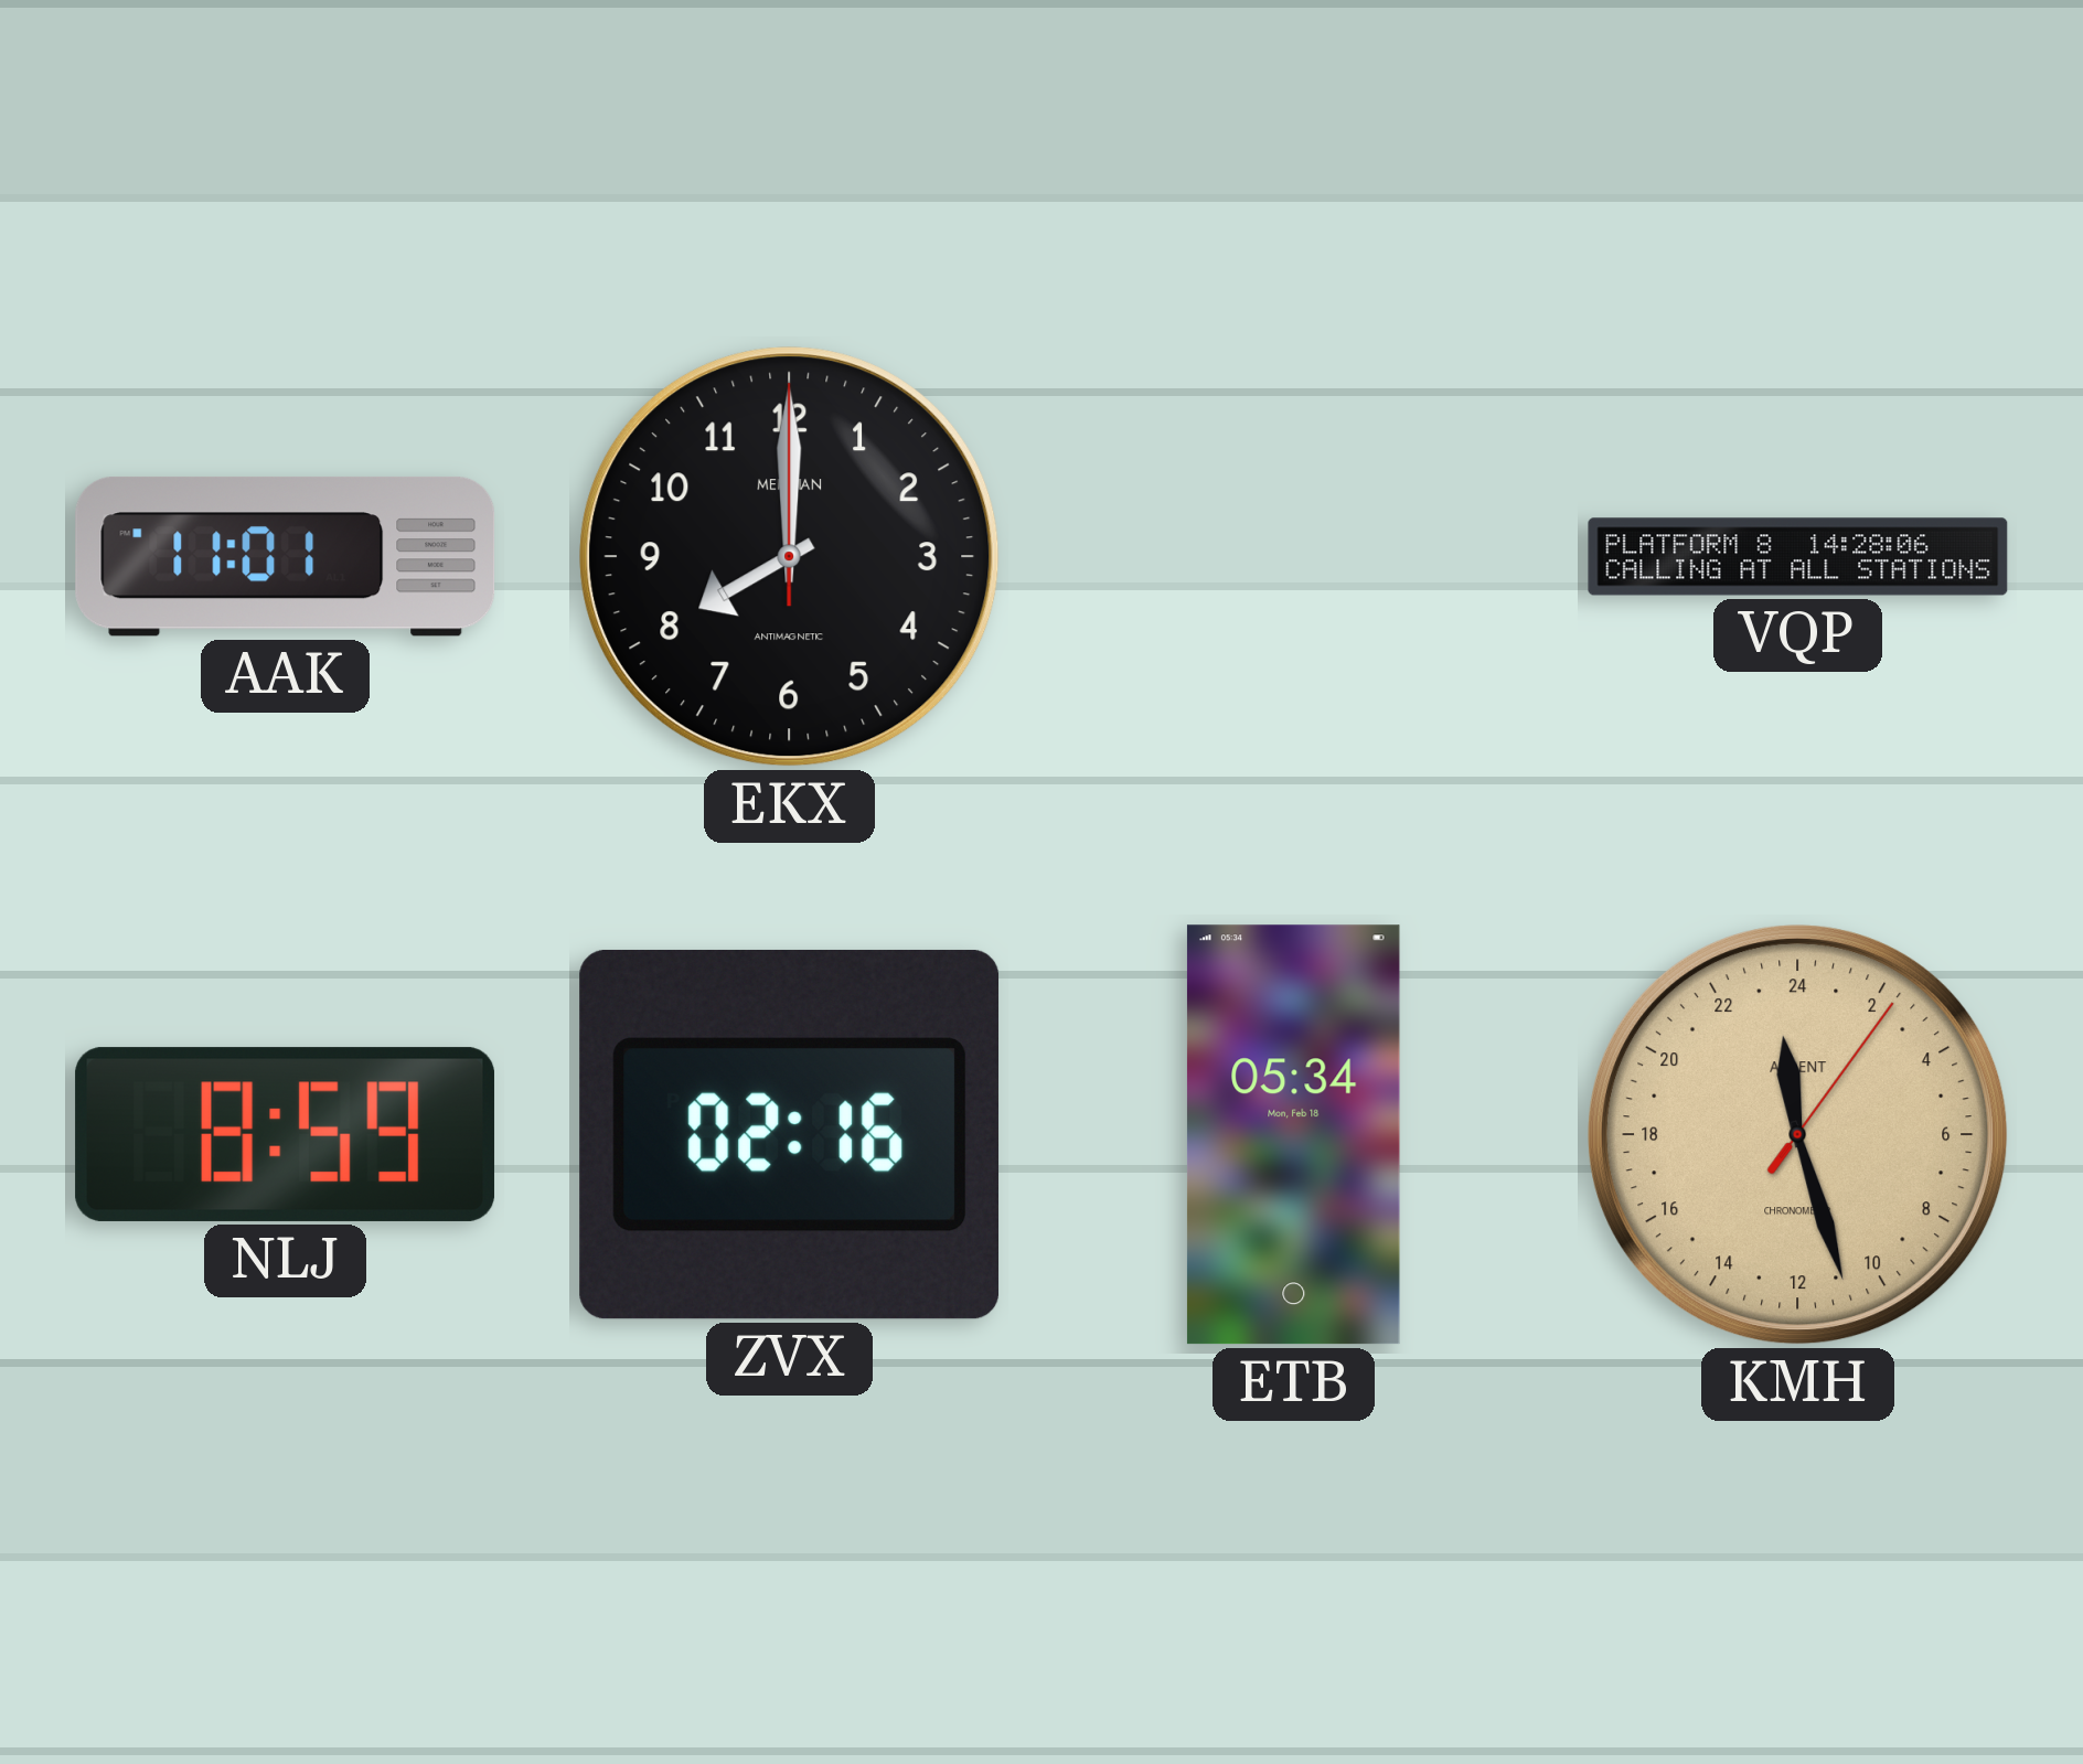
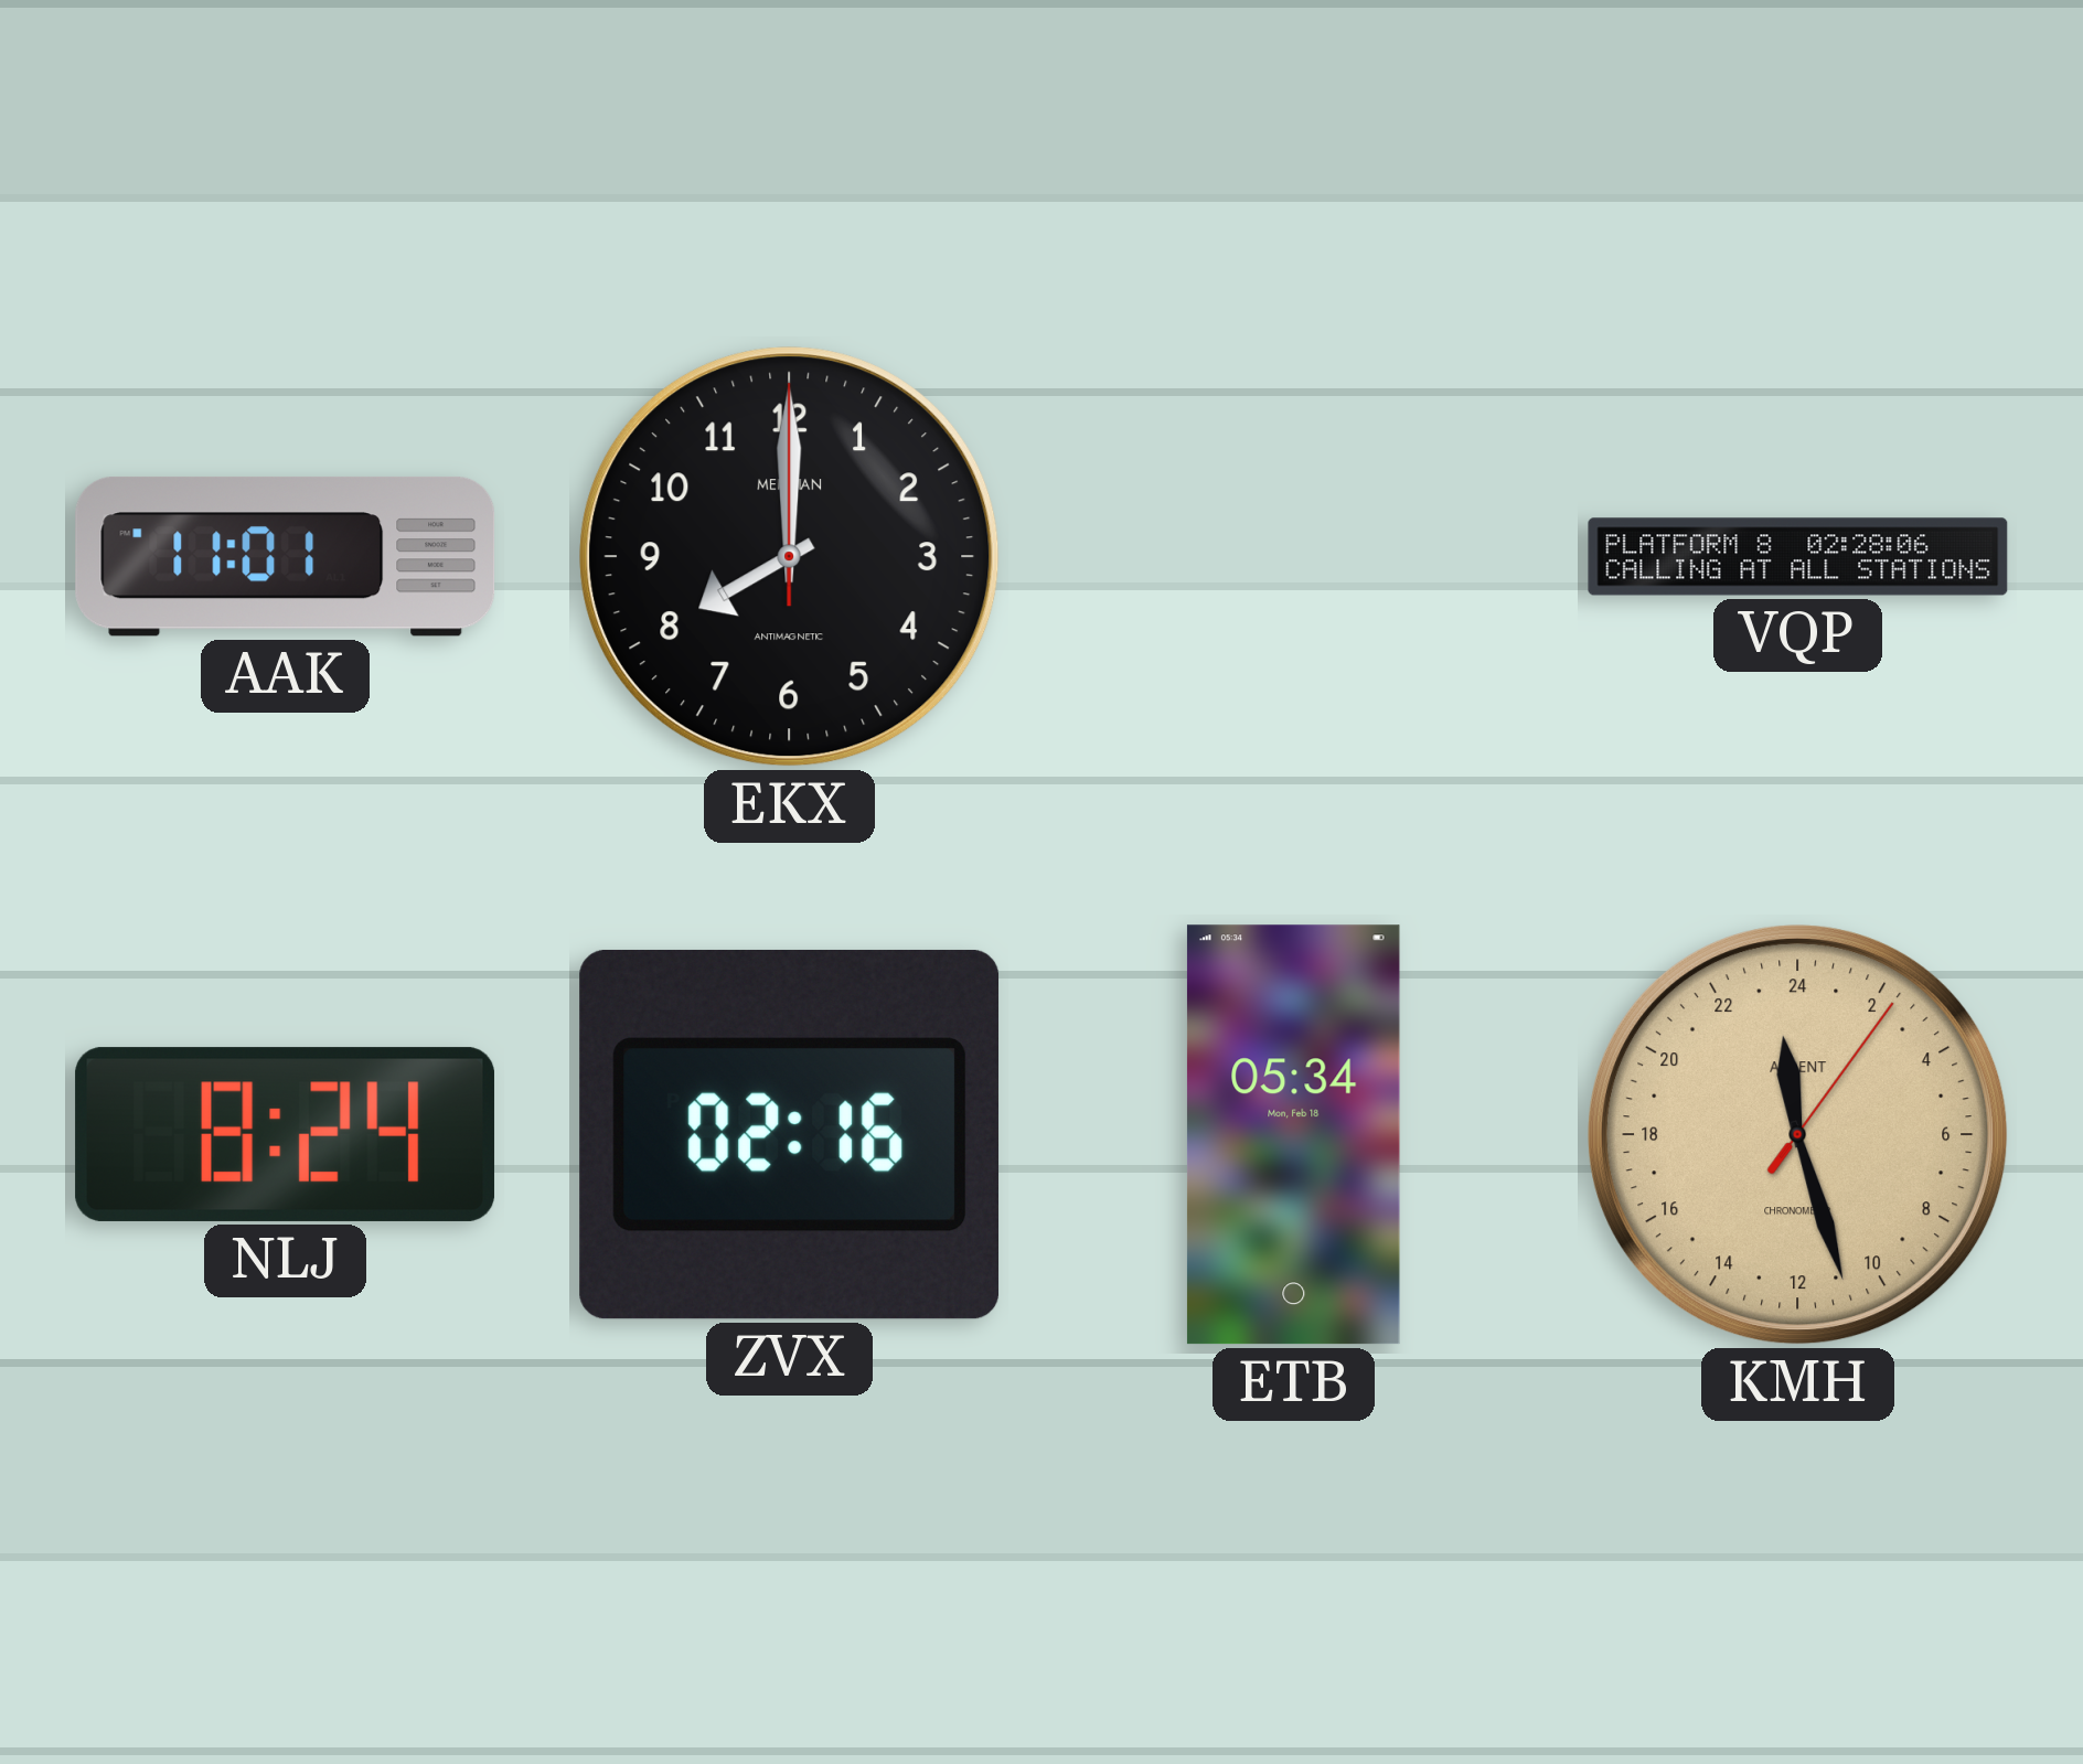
VQP: 14:28 -> 02:28 (1798, 557)
NLJ: 8:59 -> 8:24 (285, 1134)
